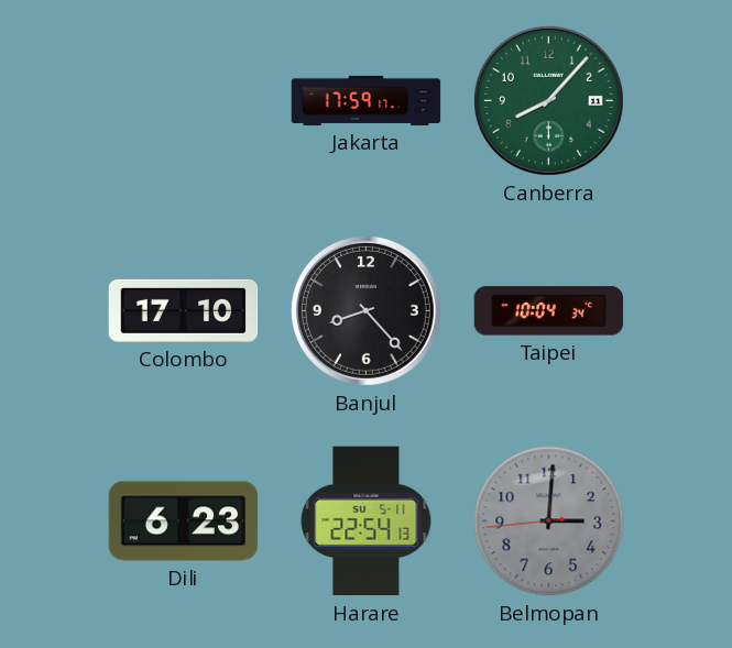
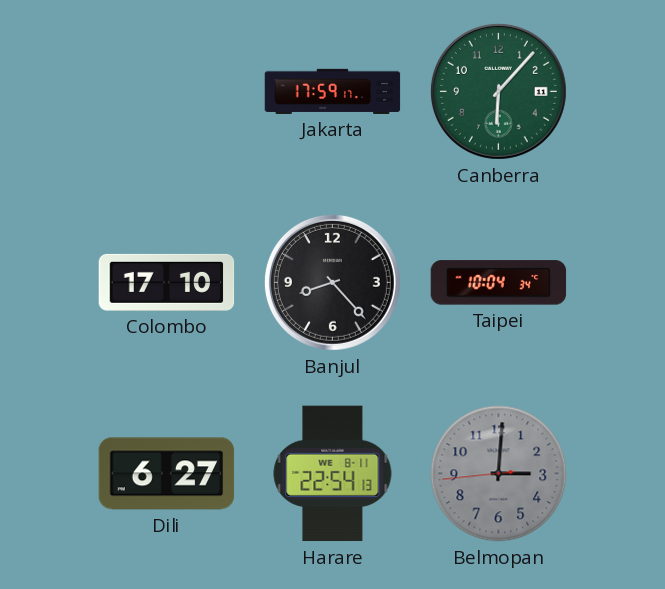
Canberra: 8:07 -> 6:07 (498, 91)
Dili: 6:23 -> 6:27 (167, 474)
Harare date: SU 5-11 -> WE 8-11 (333, 474)
